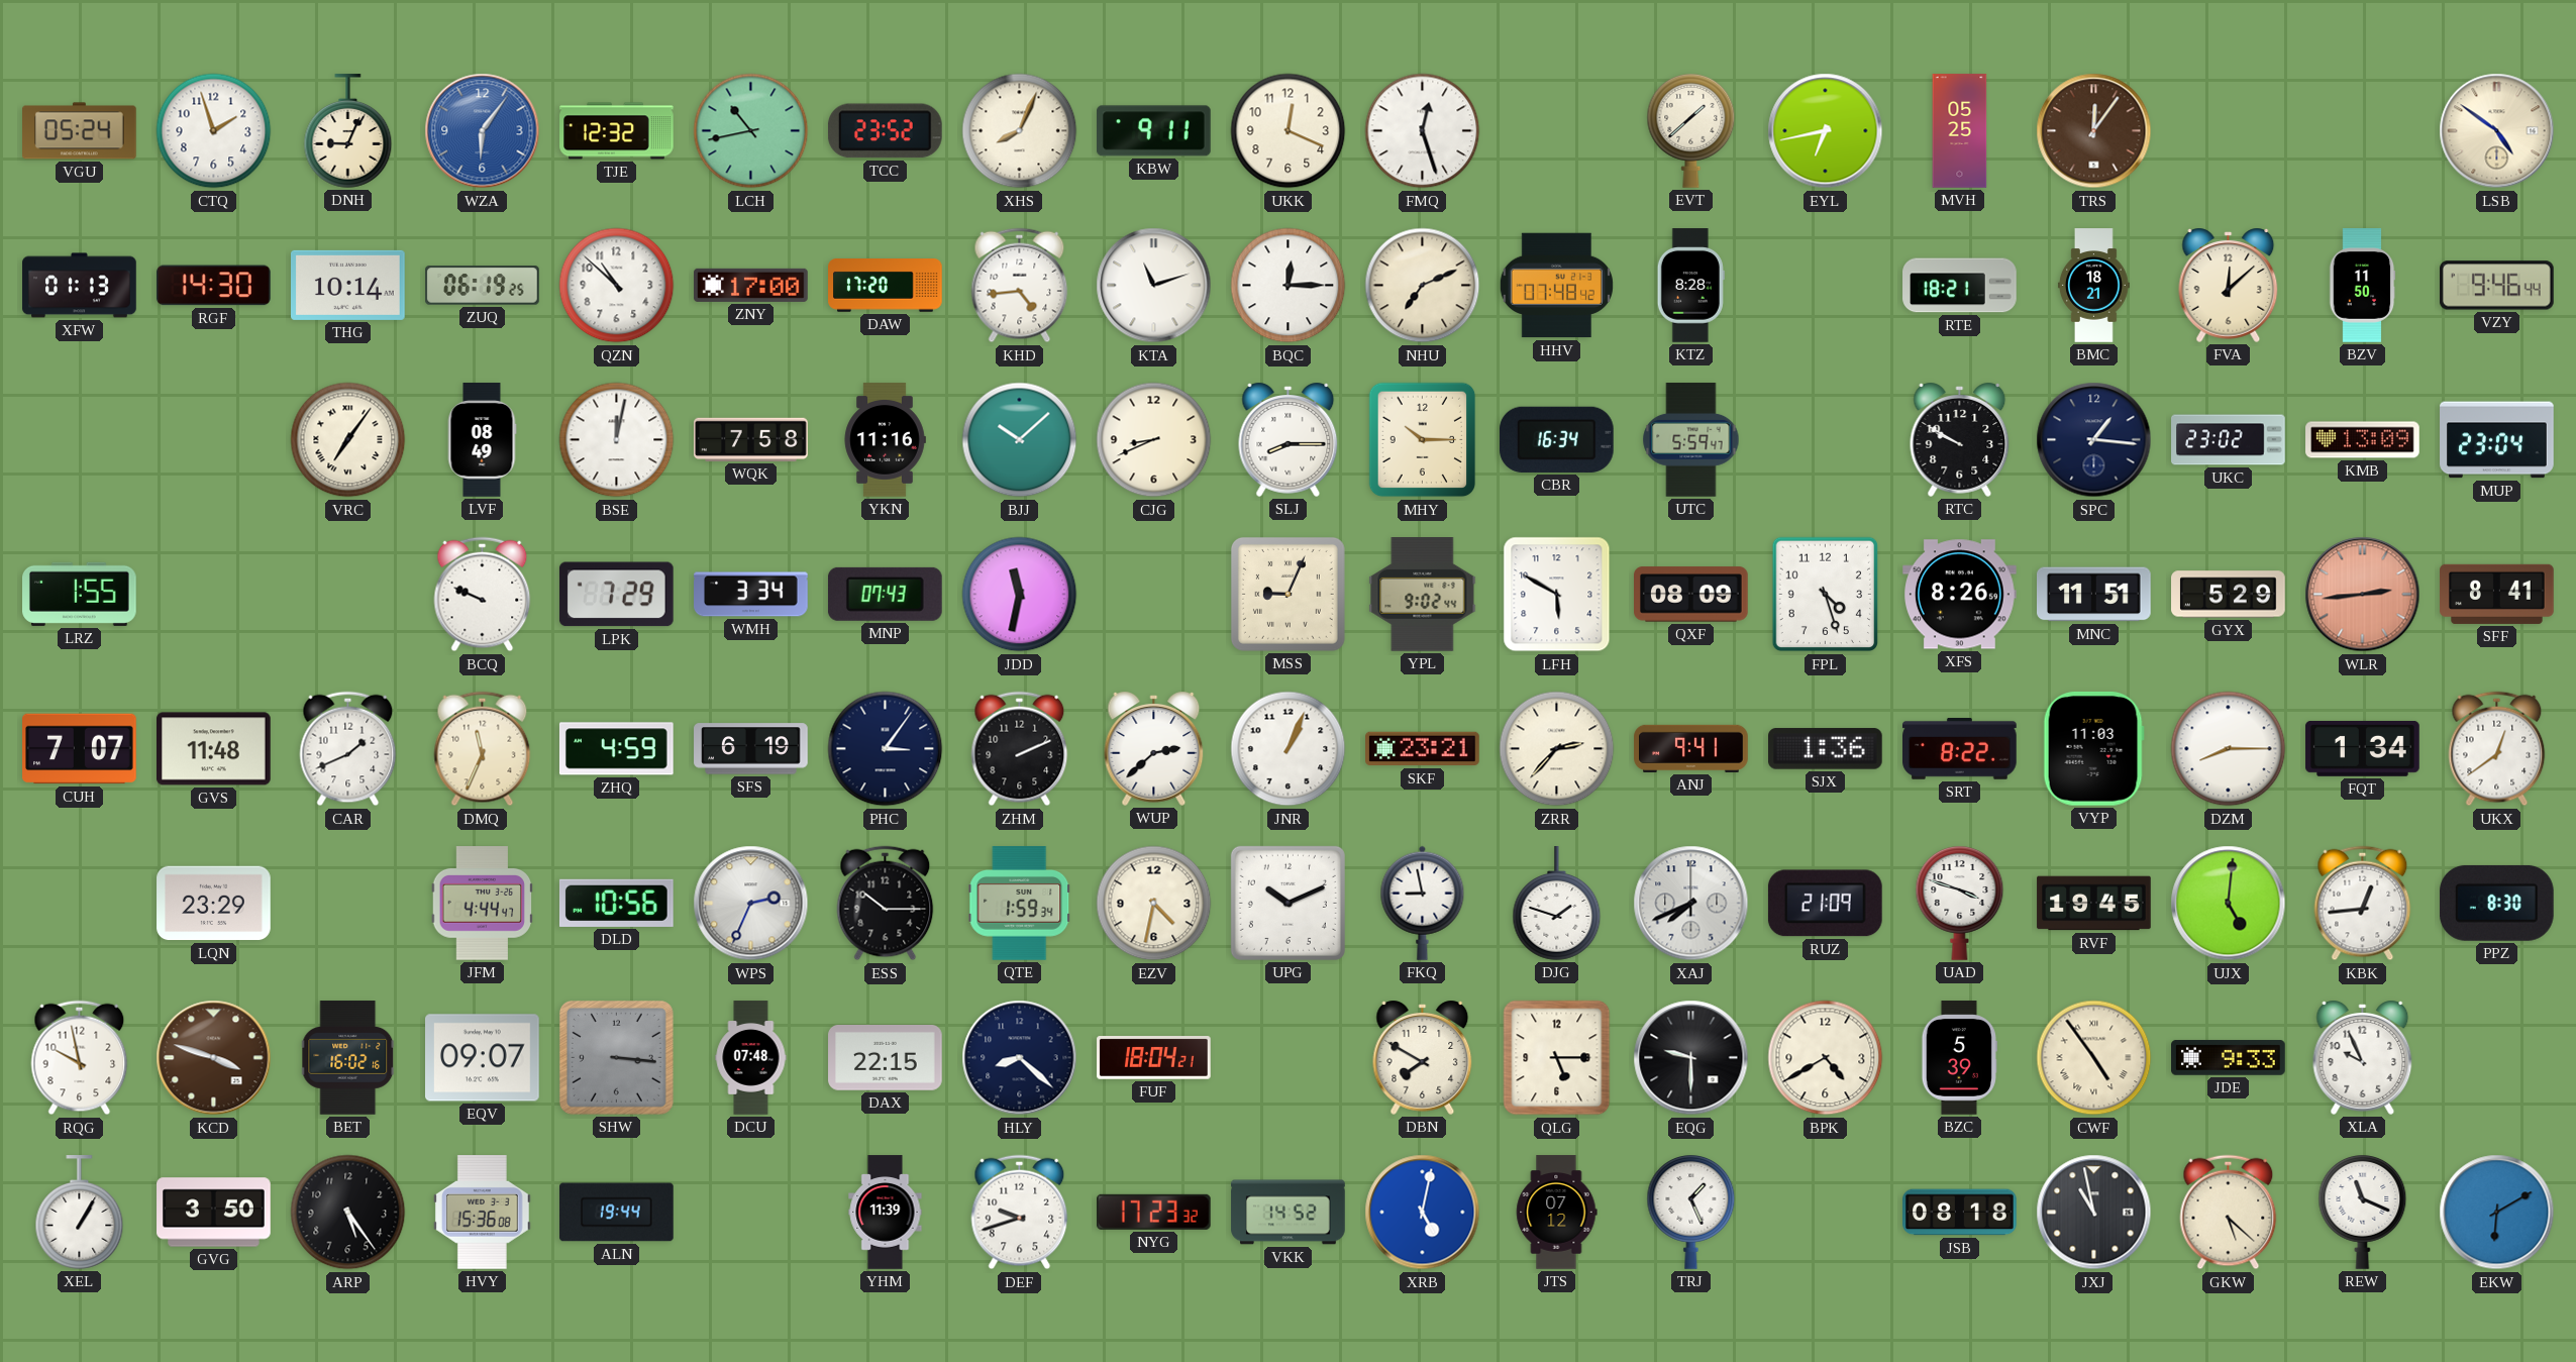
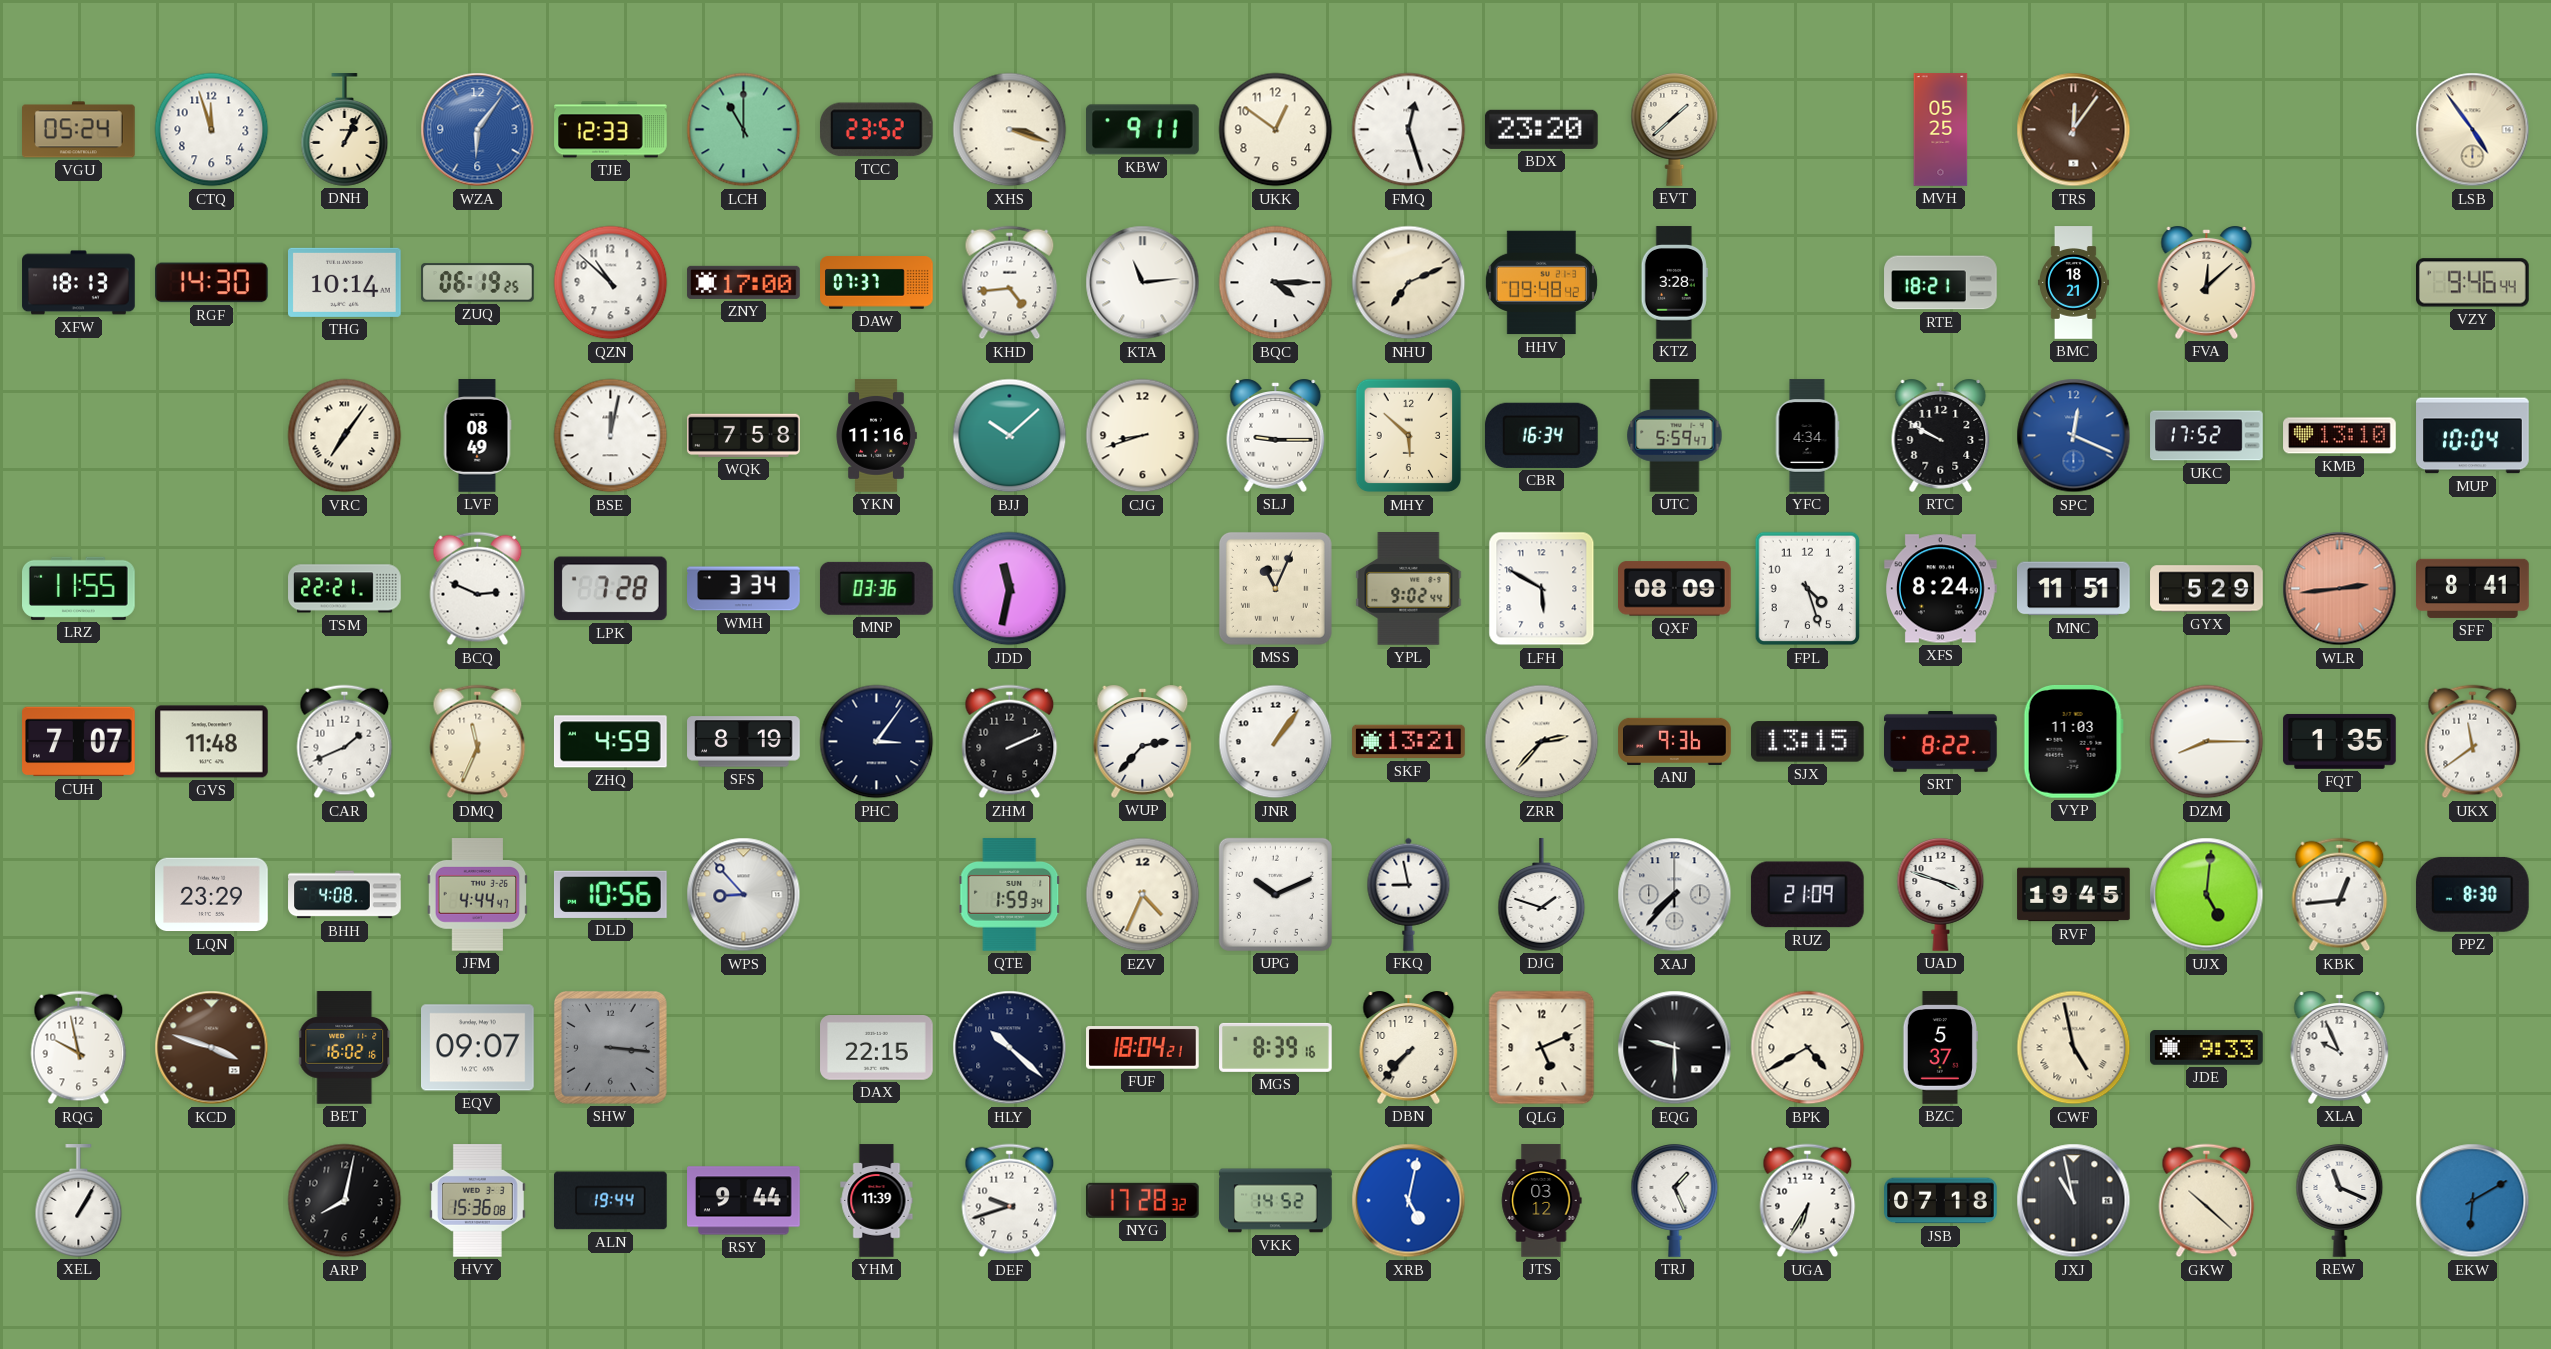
CTQ: 1:57 -> 11:57 (212, 130)
DNH: 9:04 -> 1:04 (345, 130)
TJE: 12:32 -> 12:33 (611, 130)
LCH: 10:43 -> 11:00 (744, 130)
XHS: 8:04 -> 3:18 (1010, 130)
UKK: 12:19 -> 12:51 (1276, 130)
BDX: none -> 23:20 (1541, 129)
EYL: 6:43 -> none (1826, 131)
LSB: 4:51 -> 4:54 (2473, 130)
XFW: 01:13 -> 18:13 (79, 283)
DAW: 17:20 -> 07:37 (877, 283)
KTA: 11:12 -> 11:14 (1143, 283)
BQC: 12:15 -> 4:15 (1276, 283)
HHV: 07:48 -> 09:48 (1541, 283)
KTZ: 8:28 -> 3:28 (1674, 283)
BZV: 11:50 -> none (2362, 286)
CJG: 8:41 -> 8:42 (1143, 436)
SLJ: 8:15 -> 9:15 (1276, 435)
MHY: 10:15 -> 5:52 (1409, 436)
YFC: none -> 4:34 (1807, 436)
SPC: 1:16 -> 12:19 (2074, 436)
SPC dial: navy -> blue (2074, 436)
UKC: 23:02 -> 17:52 (2207, 436)
KMB: 13:09 -> 13:10 (2340, 436)
MUP: 23:04 -> 10:04 (2473, 436)
LRZ: 1:55 -> 11:55 (79, 588)
TSM: none -> 22:21 (345, 589)
BCQ: 9:49 -> 2:49 (478, 589)
LPK: 7:29 -> 7:28 (610, 589)
MNP: 07:43 -> 03:36 (876, 588)
MSS: 9:04 -> 11:04 (1275, 588)
XFS: 8:26 -> 8:24 (1941, 589)
SFS: 6:19 -> 8:19 (744, 742)
WUP: 2:38 -> 2:37 (1143, 741)
JNR: 1:04 -> 1:06 (1276, 742)
SKF: 23:21 -> 13:21 (1409, 742)
ANJ: 9:41 -> 9:36 (1675, 741)
SJX: 1:36 -> 13:15 (1808, 742)
FQT: 1:34 -> 1:35 (2340, 741)
UKX: 12:39 -> 11:39 (2473, 742)
BHH: none -> 4:08 (345, 895)
WPS: 2:34 -> 8:53 (744, 895)
ESS: 10:15 -> none (886, 904)
EZV: 4:32 -> 4:34 (1143, 895)
XAJ: 7:41 -> 7:37 (1675, 895)
DCU: 07:48 -> none (751, 1058)
HLY: 8:22 -> 10:22 (1010, 1048)
MGS: none -> 8:39 (1276, 1047)
DBN: 7:50 -> 7:37 (1409, 1047)
QLG: 5:15 -> 5:11 (1542, 1048)
BZC: 5:39 -> 5:37 (1940, 1048)
CWF: 4:54 -> 4:58 (2074, 1048)
GVG: 3:50 -> none (214, 1213)
ARP: 5:24 -> 8:02 (345, 1201)
RSY: none -> 9:44 (744, 1201)
NYG: 17:23 -> 17:28 (1142, 1200)
JTS: 07:12 -> 03:12 (1542, 1201)
UGA: none -> 6:35 (1808, 1201)
JSB: 08:18 -> 07:18 (1941, 1201)
GKW: 5:22 -> 10:22 (2207, 1201)
